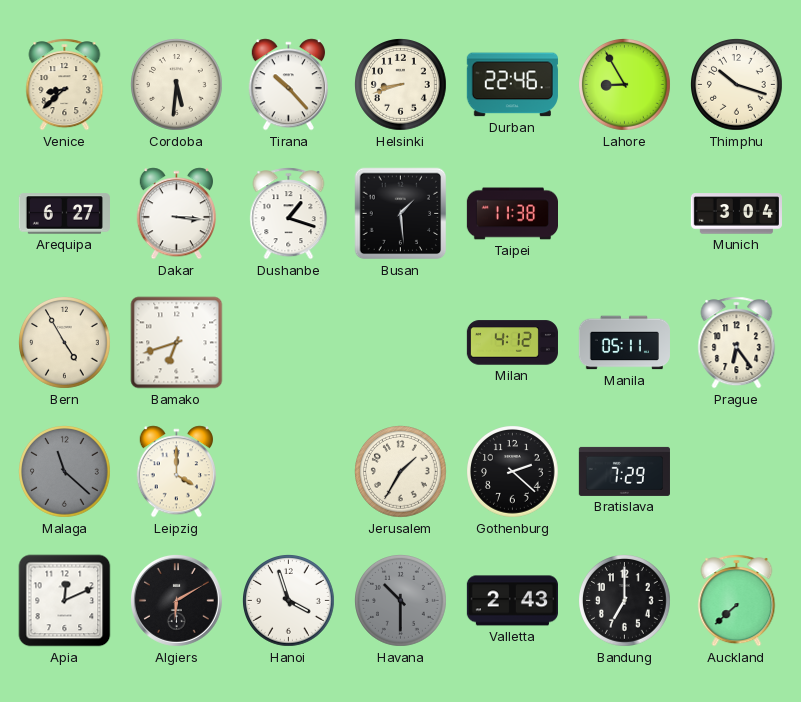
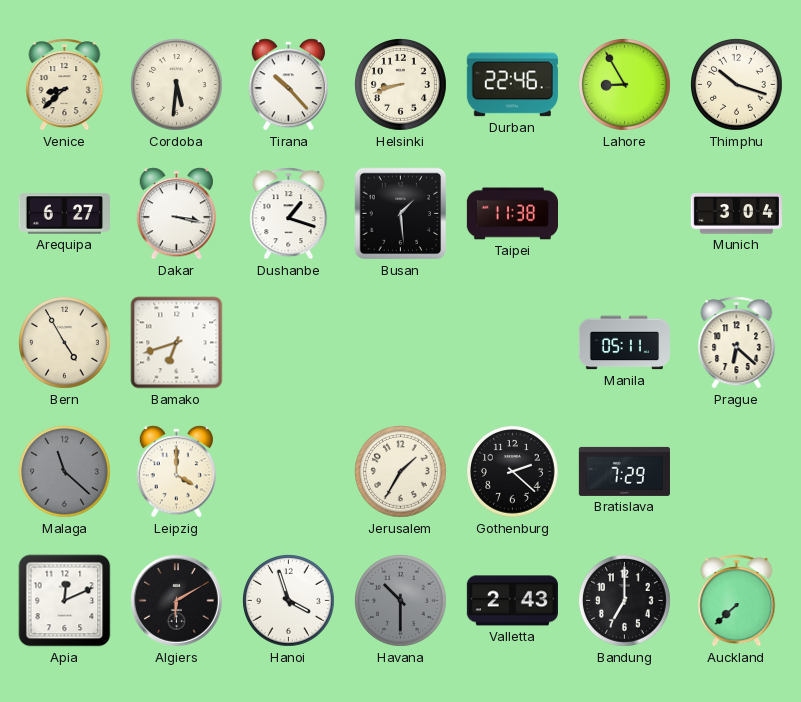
Dakar: 3:16 -> 3:17 (176, 214)
Milan: 4:12 -> none (512, 343)
Prague: 6:24 -> 6:22 (737, 343)
